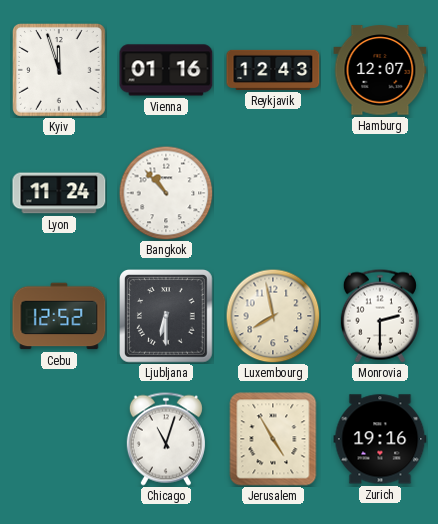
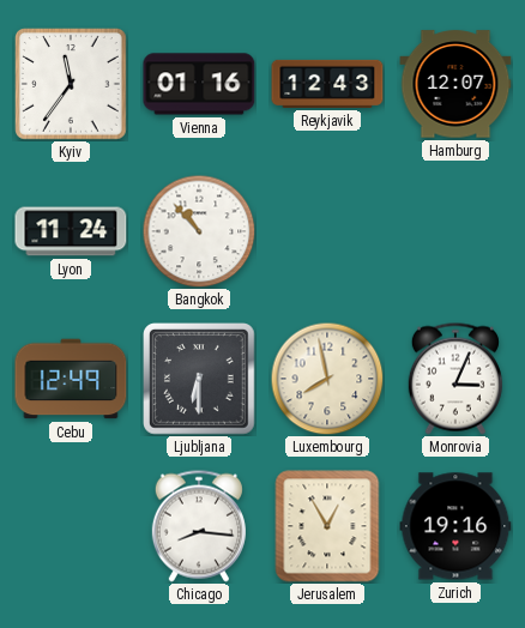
Kyiv: 11:57 -> 11:36 (72, 85)
Cebu: 12:52 -> 12:49 (71, 379)
Monrovia: 2:30 -> 3:04 (455, 379)
Chicago: 11:03 -> 8:16 (199, 526)
Jerusalem: 4:55 -> 12:55 (327, 526)
